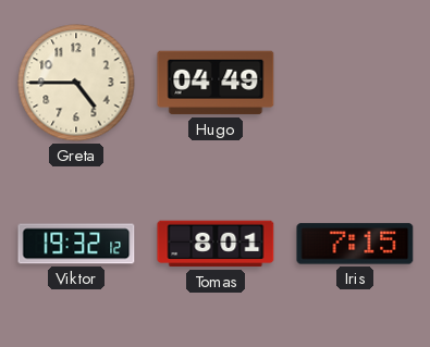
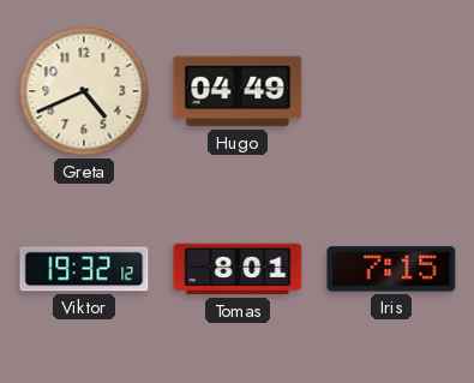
Greta: 4:45 -> 4:41 (84, 91)
